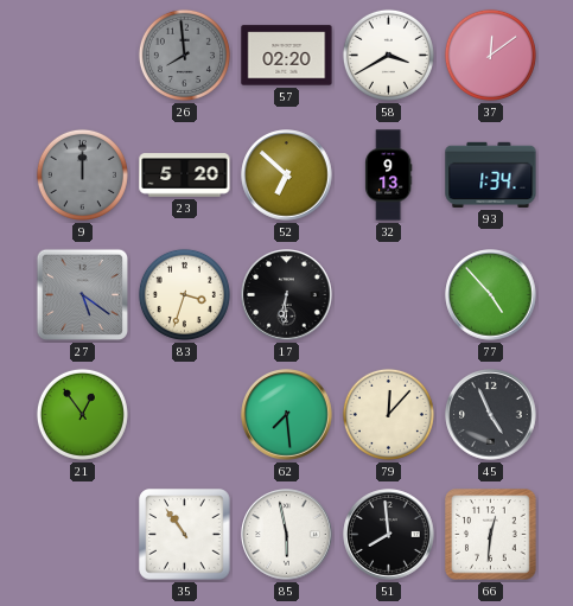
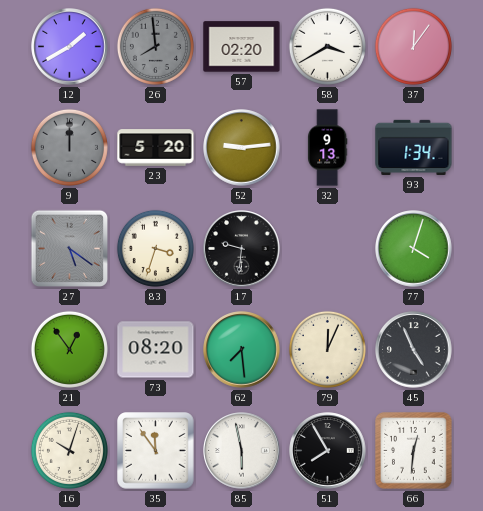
12: none -> 1:40 (70, 47)
37: 12:09 -> 12:06 (413, 46)
52: 6:52 -> 9:14 (242, 148)
17: 6:31 -> 9:31 (242, 249)
77: 4:53 -> 4:03 (414, 249)
73: none -> 08:20 (156, 350)
79: 12:07 -> 12:04 (327, 349)
16: none -> 10:03 (69, 450)
35: 10:54 -> 11:54 (156, 451)
51: 7:59 -> 7:55 (328, 451)
